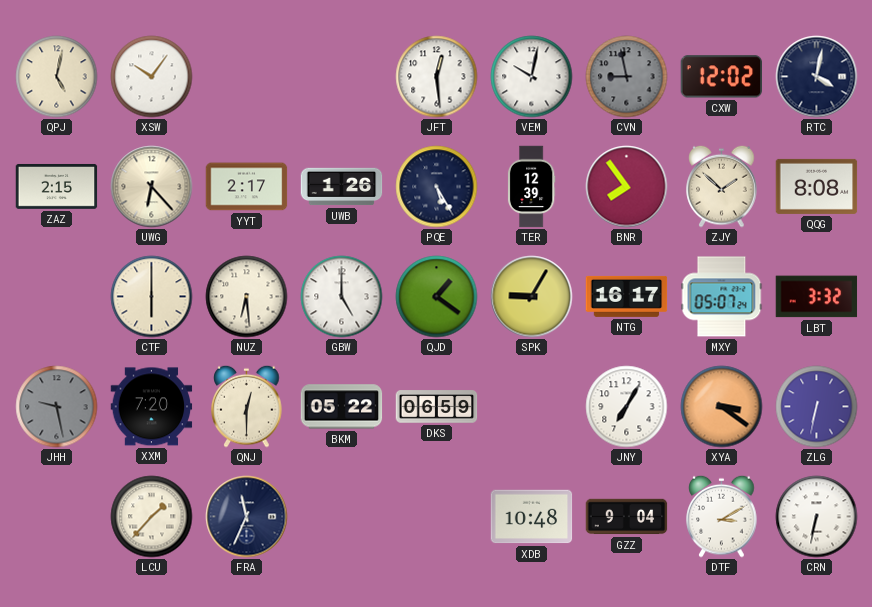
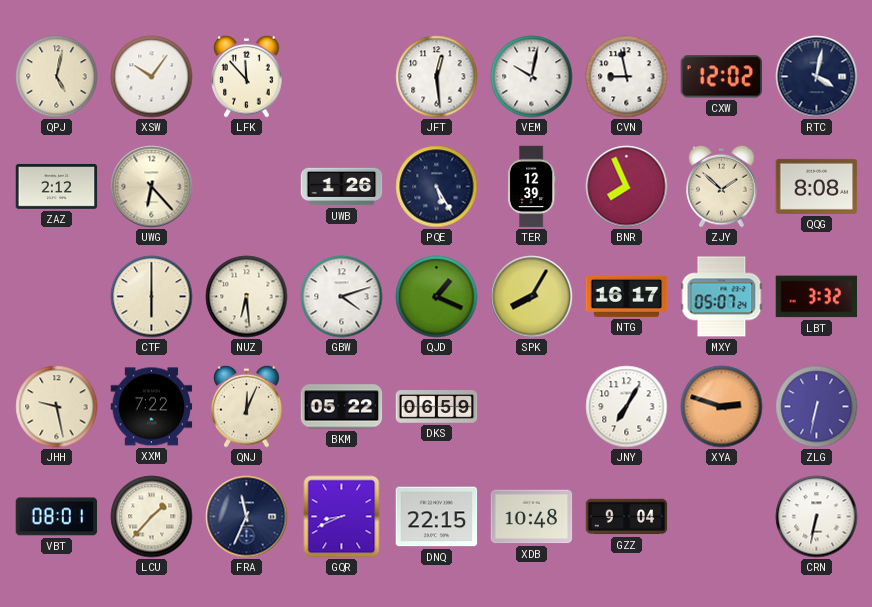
LFK: none -> 11:53 (247, 76)
CVN dial: grey -> white (627, 77)
ZAZ: 2:15 -> 2:12 (57, 186)
YYT: 2:17 -> none (247, 187)
BNR: 7:54 -> 7:56 (627, 187)
GBW: 5:00 -> 4:12 (342, 297)
QJD: 1:21 -> 1:19 (437, 297)
SPK: 9:05 -> 8:05 (532, 297)
JHH dial: grey -> cream (57, 407)
XXM: 7:20 -> 7:22 (152, 407)
QNJ: 12:30 -> 12:04 (247, 406)
XYA: 3:21 -> 2:48 (722, 407)
VBT: none -> 08:01 (57, 517)
GQR: none -> 8:41 (342, 517)
DNQ: none -> 22:15 (437, 517)
DTF: 3:10 -> none (722, 516)
